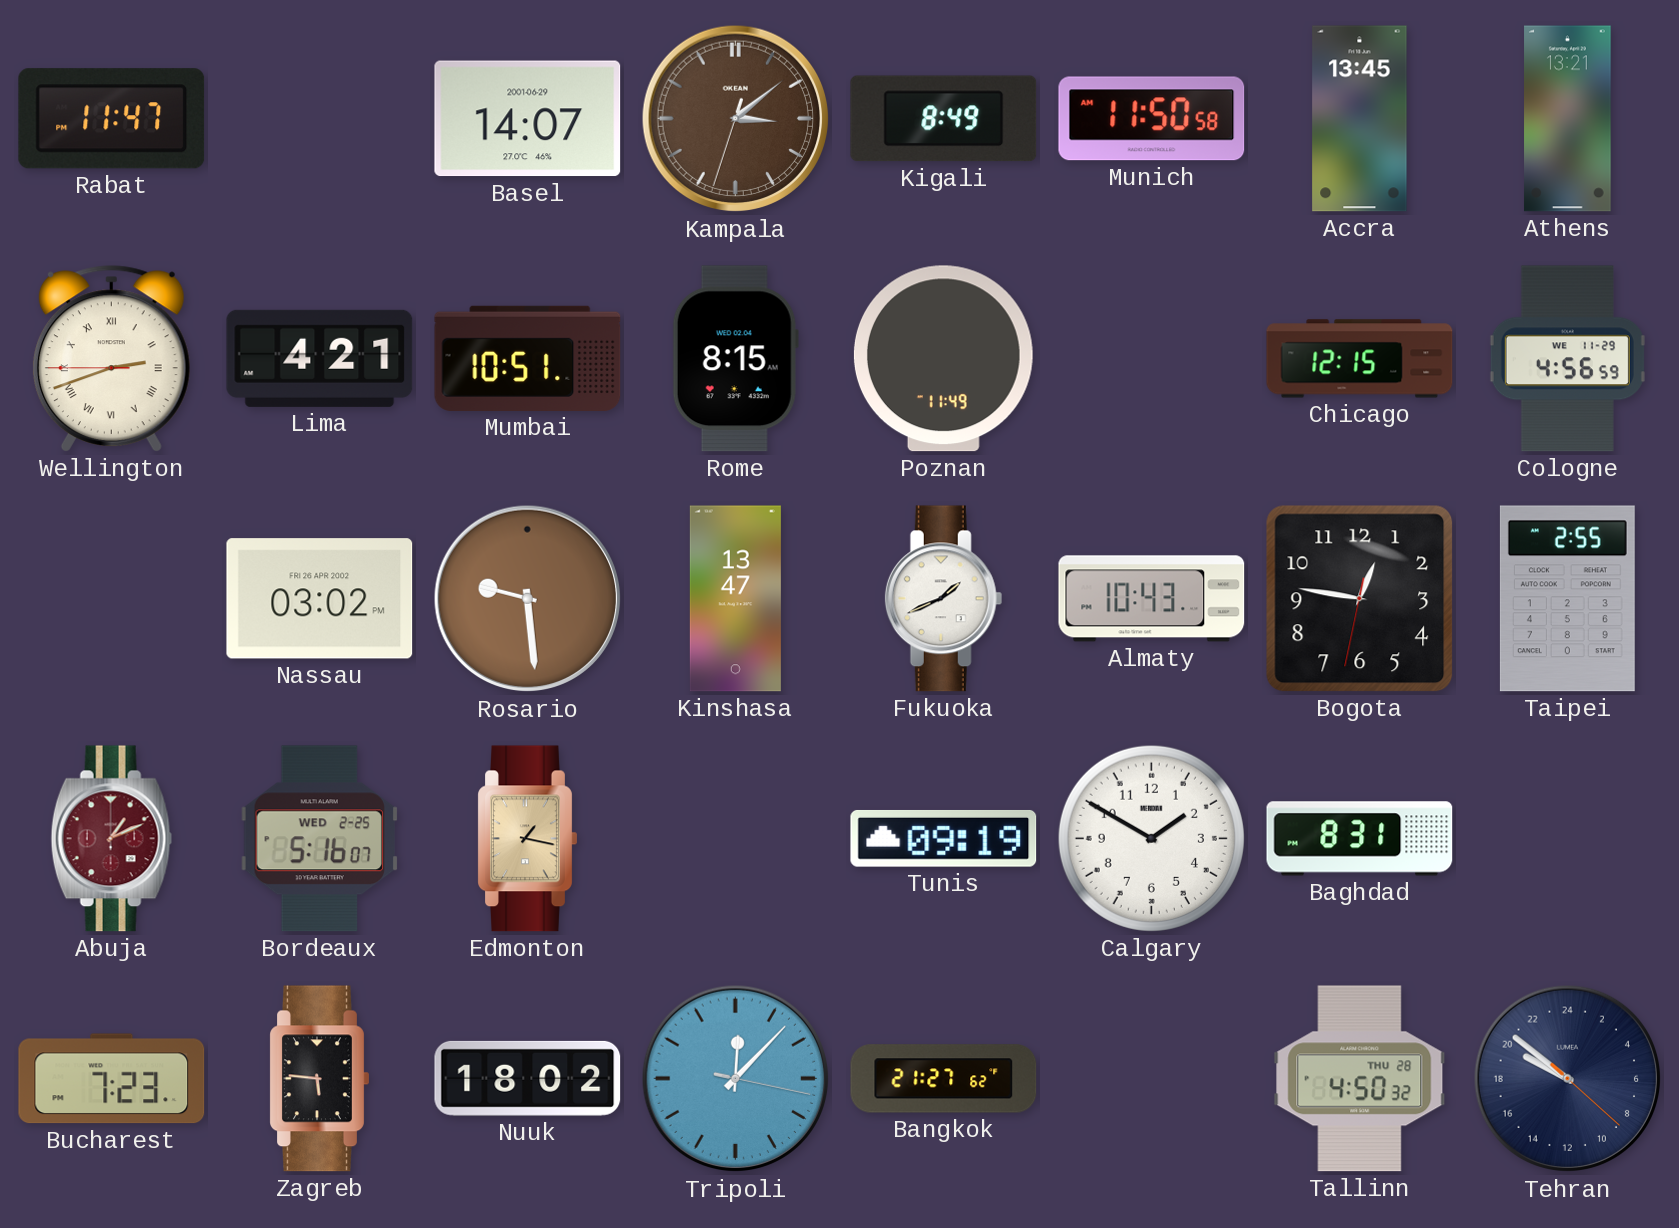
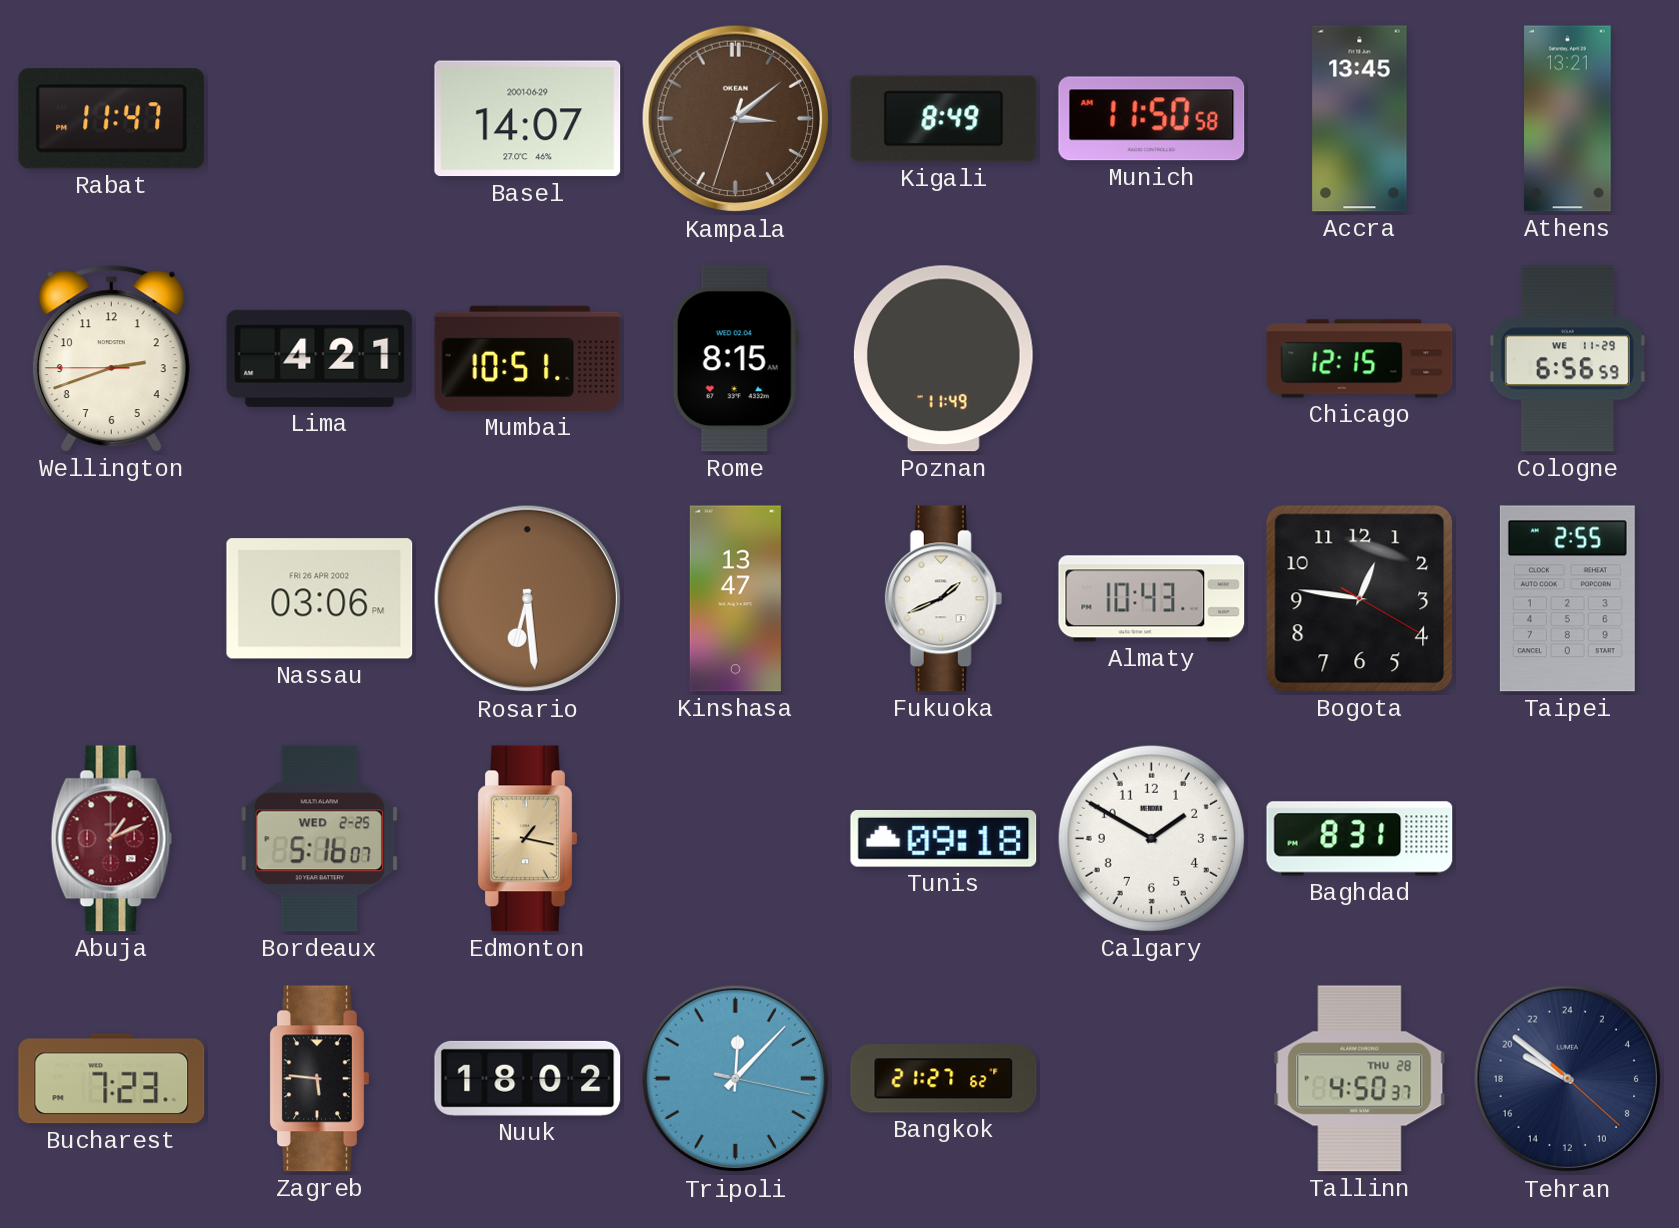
Wellington numerals: Roman -> Arabic (111, 359)
Cologne: 4:56 -> 6:56 (1567, 359)
Nassau: 03:02 -> 03:06 (320, 599)
Rosario: 9:29 -> 6:29 (528, 599)
Bogota: 12:46:32 -> 12:46:20 (1360, 599)
Tunis: 09:19 -> 09:18 (944, 838)
Tallinn: 4:50:32 -> 4:50:37 (1360, 1079)
